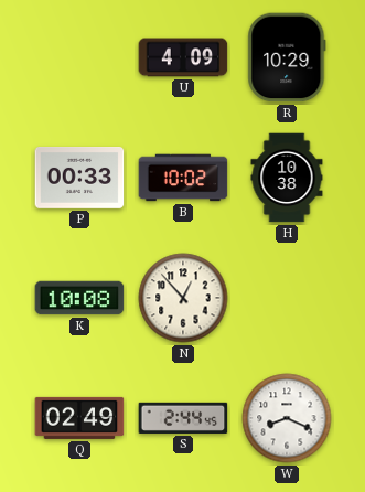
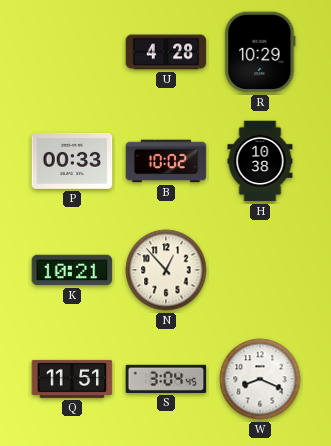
U: 4:09 -> 4:28 (166, 52)
K: 10:08 -> 10:21 (72, 270)
Q: 02:49 -> 11:51 (72, 379)
S: 2:44 -> 3:04 (166, 379)
